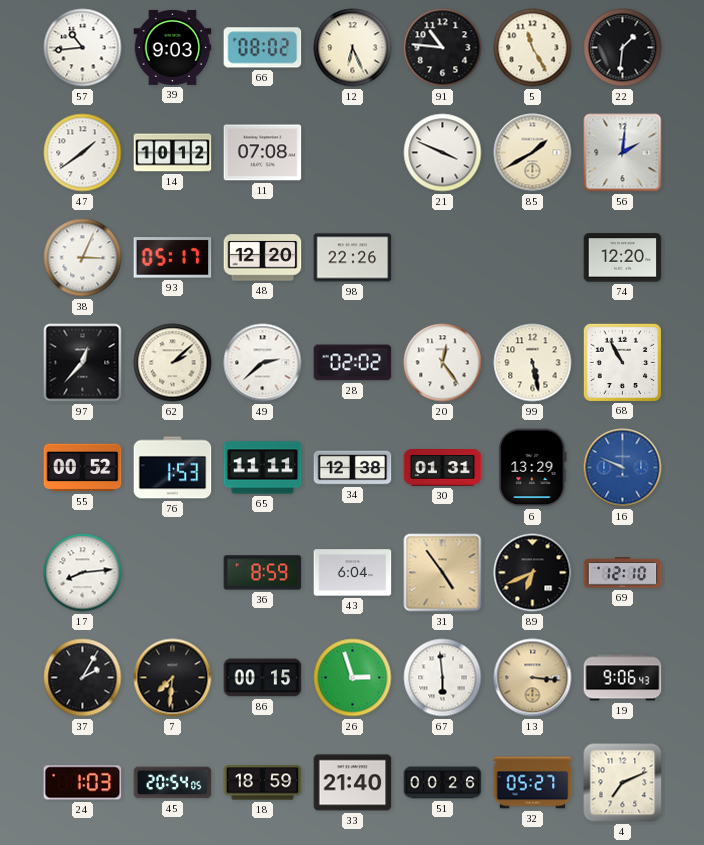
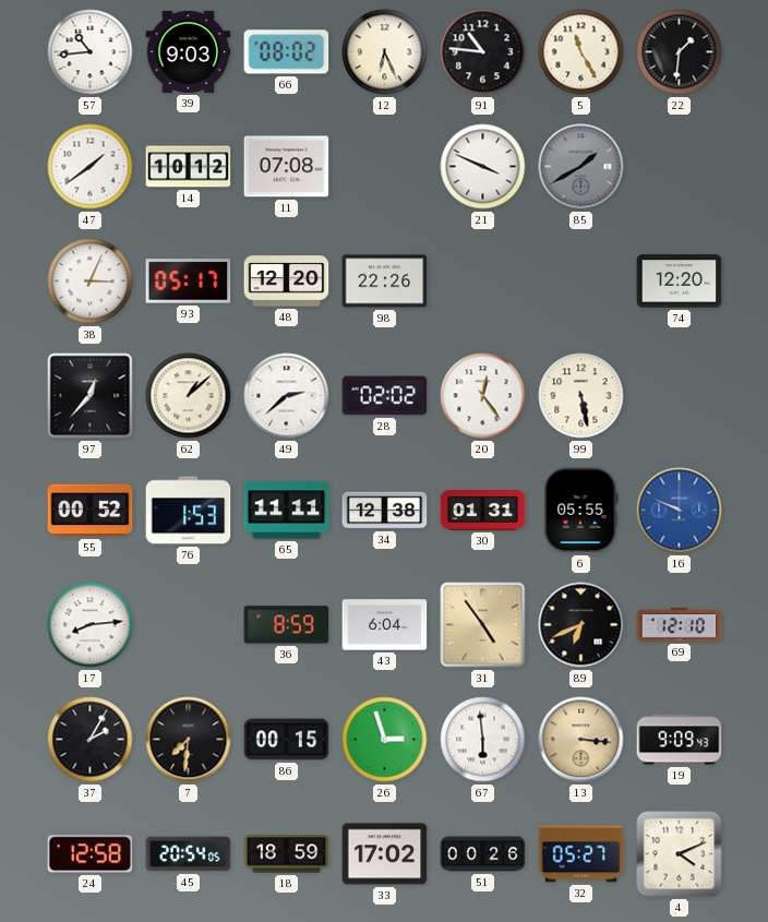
85 dial: cream -> grey (581, 167)
56: 2:01 -> none (623, 153)
62: 2:08 -> 1:08 (189, 396)
68: 10:55 -> none (622, 362)
6: 13:29 -> 05:55 (581, 511)
19: 9:06 -> 9:09 (680, 740)
24: 1:03 -> 12:58 (91, 854)
33: 21:40 -> 17:02 (385, 854)
4: 7:11 -> 4:11 (680, 854)
